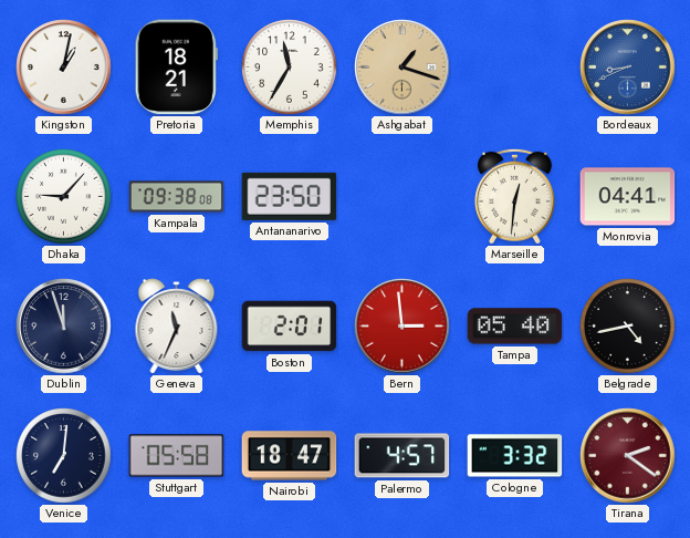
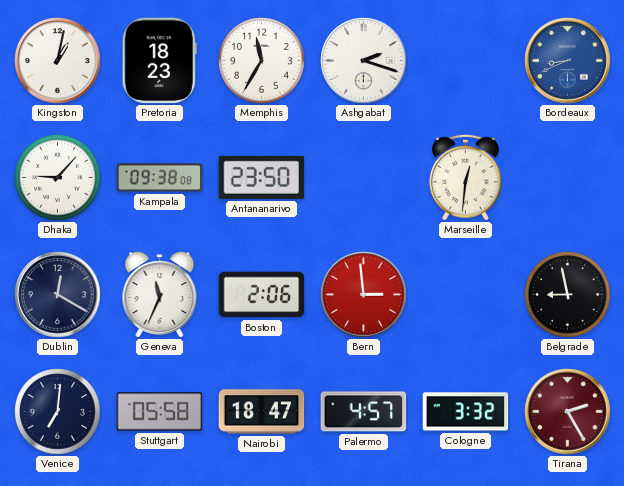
Pretoria: 18:21 -> 18:23 (159, 61)
Ashgabat: 1:18 -> 2:18 (364, 61)
Ashgabat dial: champagne -> white (364, 61)
Monrovia: 04:41 -> none (628, 197)
Dublin: 11:57 -> 12:20 (58, 295)
Boston: 2:01 -> 2:06 (262, 295)
Tampa: 05:40 -> none (515, 327)
Belgrade: 4:43 -> 8:58 (568, 295)
Tirana: 2:21 -> 2:25 (568, 412)
